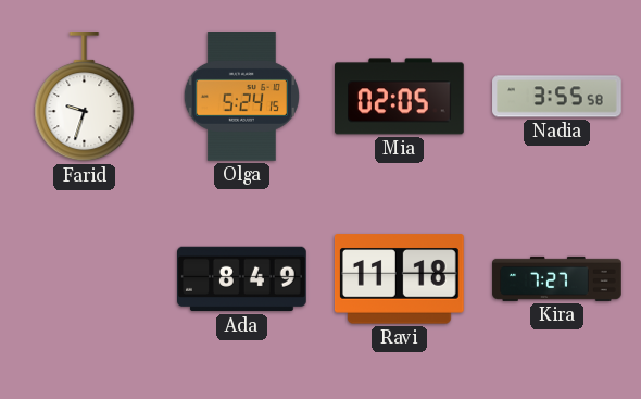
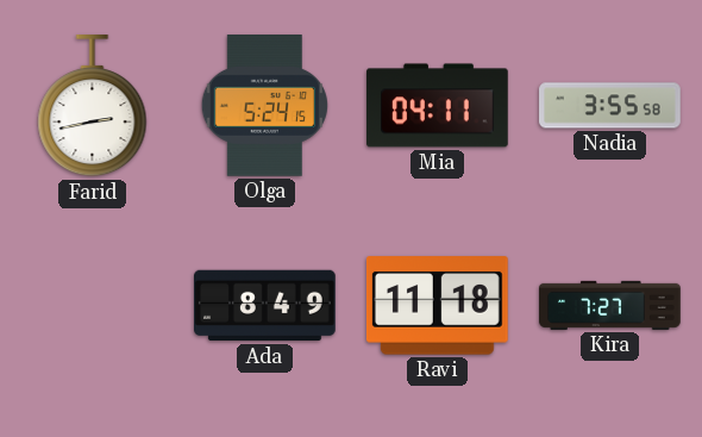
Farid: 9:33 -> 2:43 (93, 107)
Mia: 02:05 -> 04:11 (438, 106)
